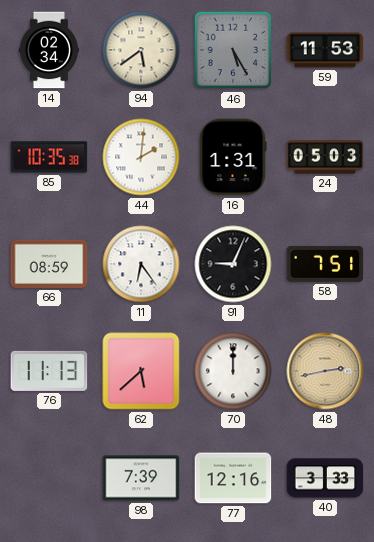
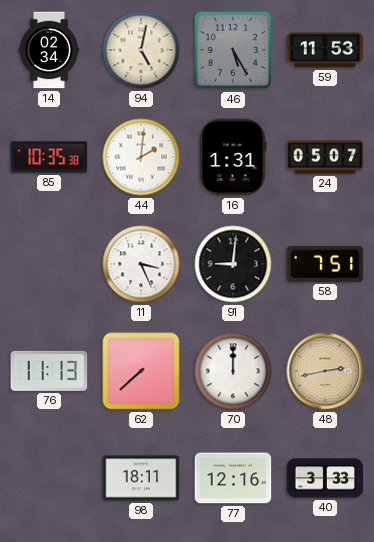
94: 5:39 -> 5:02 (141, 50)
24: 05:03 -> 05:07 (325, 157)
66: 08:59 -> none (49, 264)
11: 6:24 -> 3:26 (141, 264)
91: 9:04 -> 9:01 (233, 264)
62: 5:38 -> 7:38 (141, 371)
98: 7:39 -> 18:11 (141, 478)
